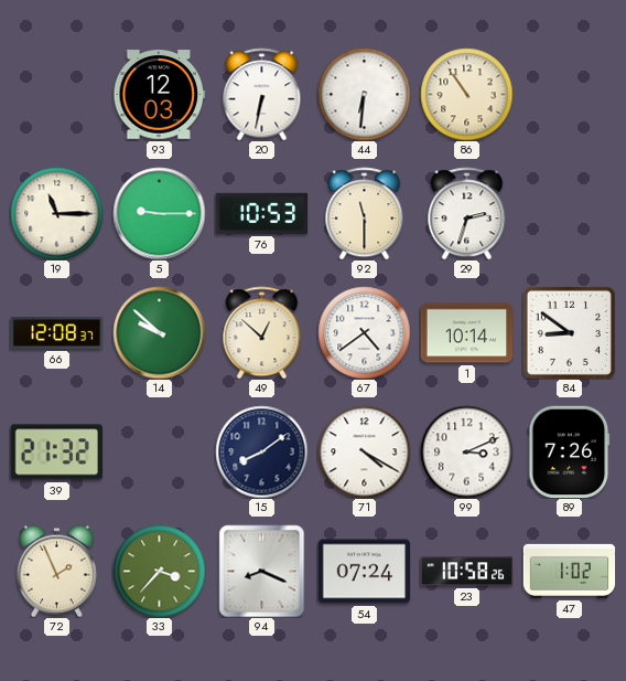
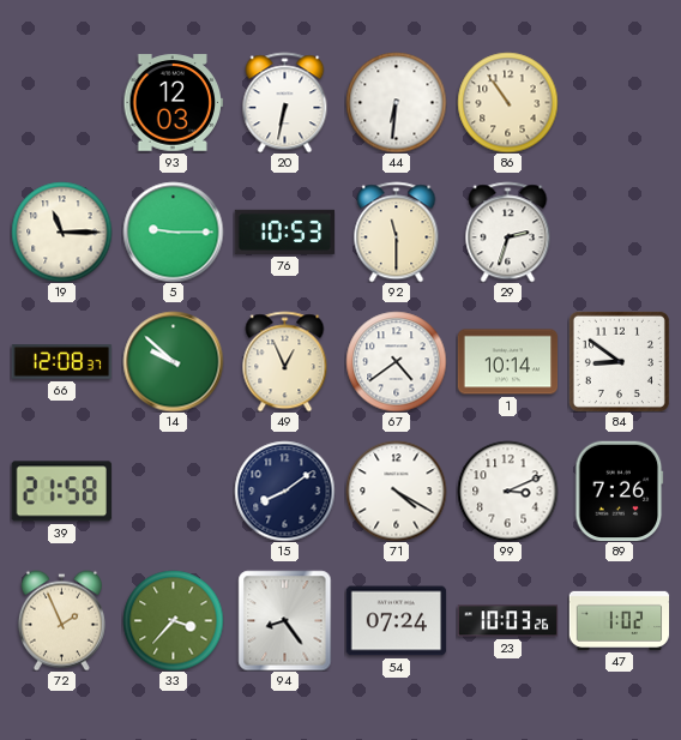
49: 12:52 -> 12:56 (285, 361)
39: 21:32 -> 21:58 (61, 492)
94: 8:19 -> 8:24 (285, 620)
23: 10:58 -> 10:03 (507, 621)
